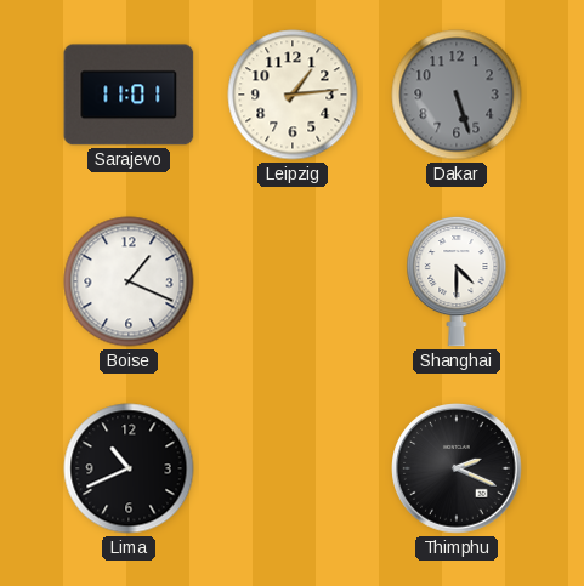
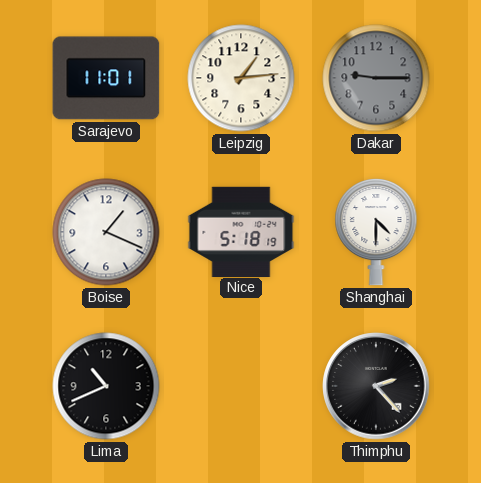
Dakar: 5:27 -> 9:15 (376, 78)
Nice: none -> 5:18 (241, 231)
Thimphu: 2:19 -> 2:23 (376, 386)
